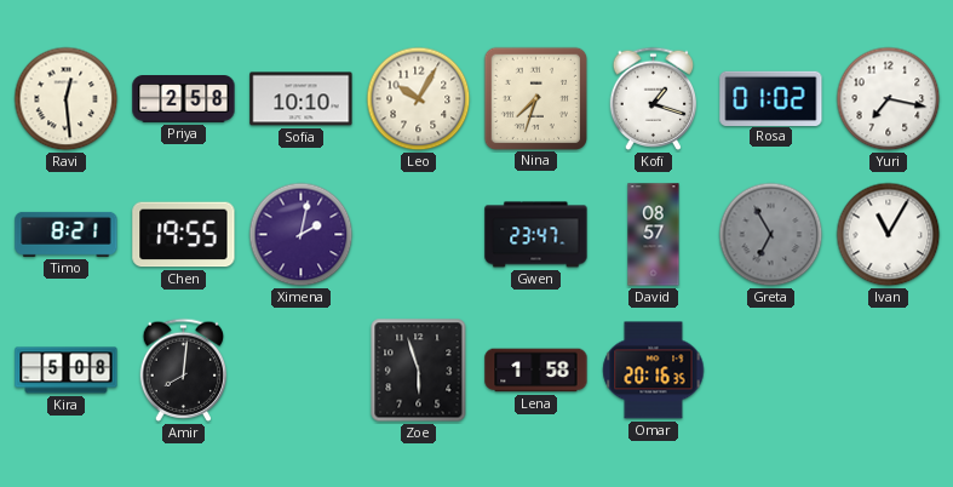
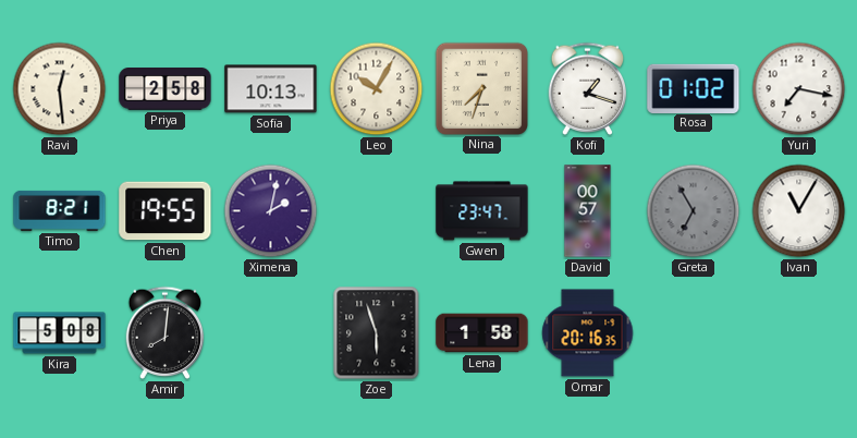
Sofia: 10:10 -> 10:13 (271, 89)
David: 08:57 -> 00:57 (588, 211)
